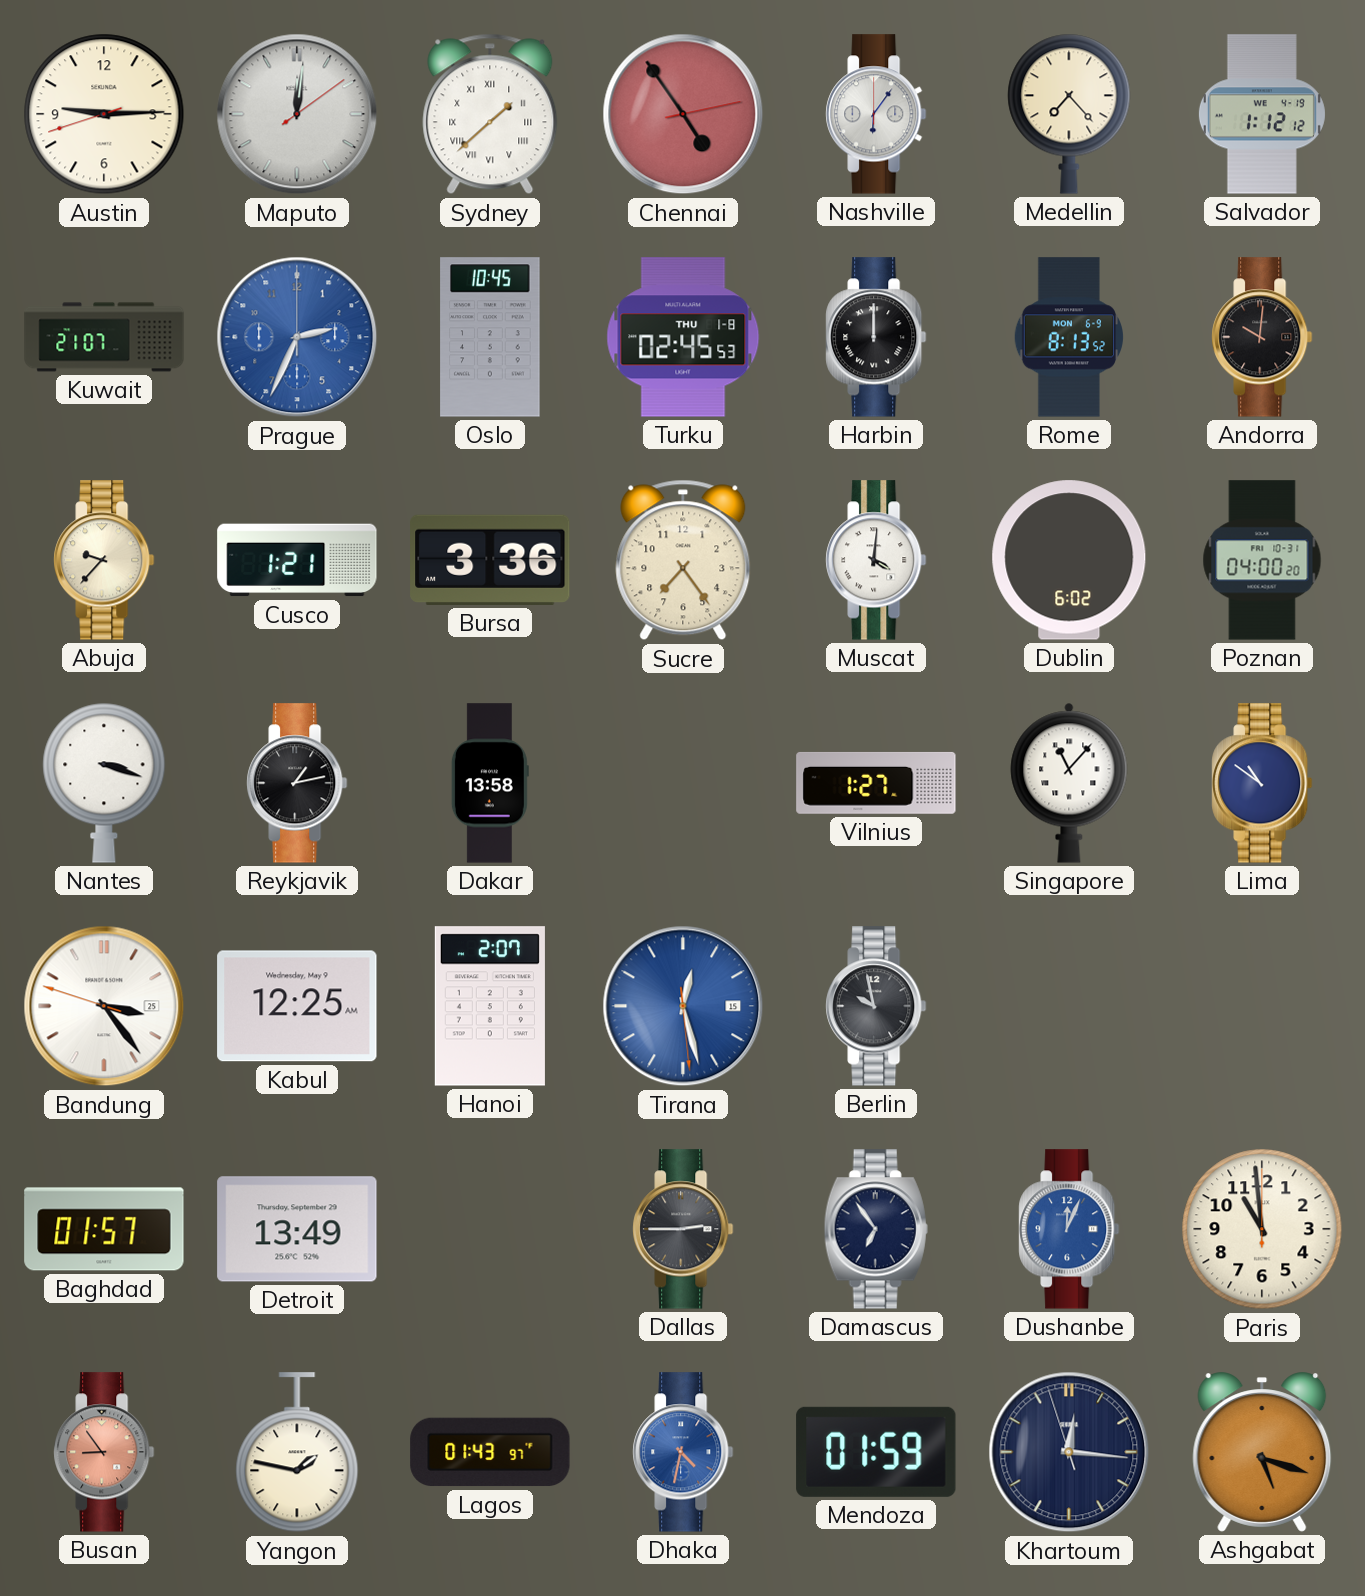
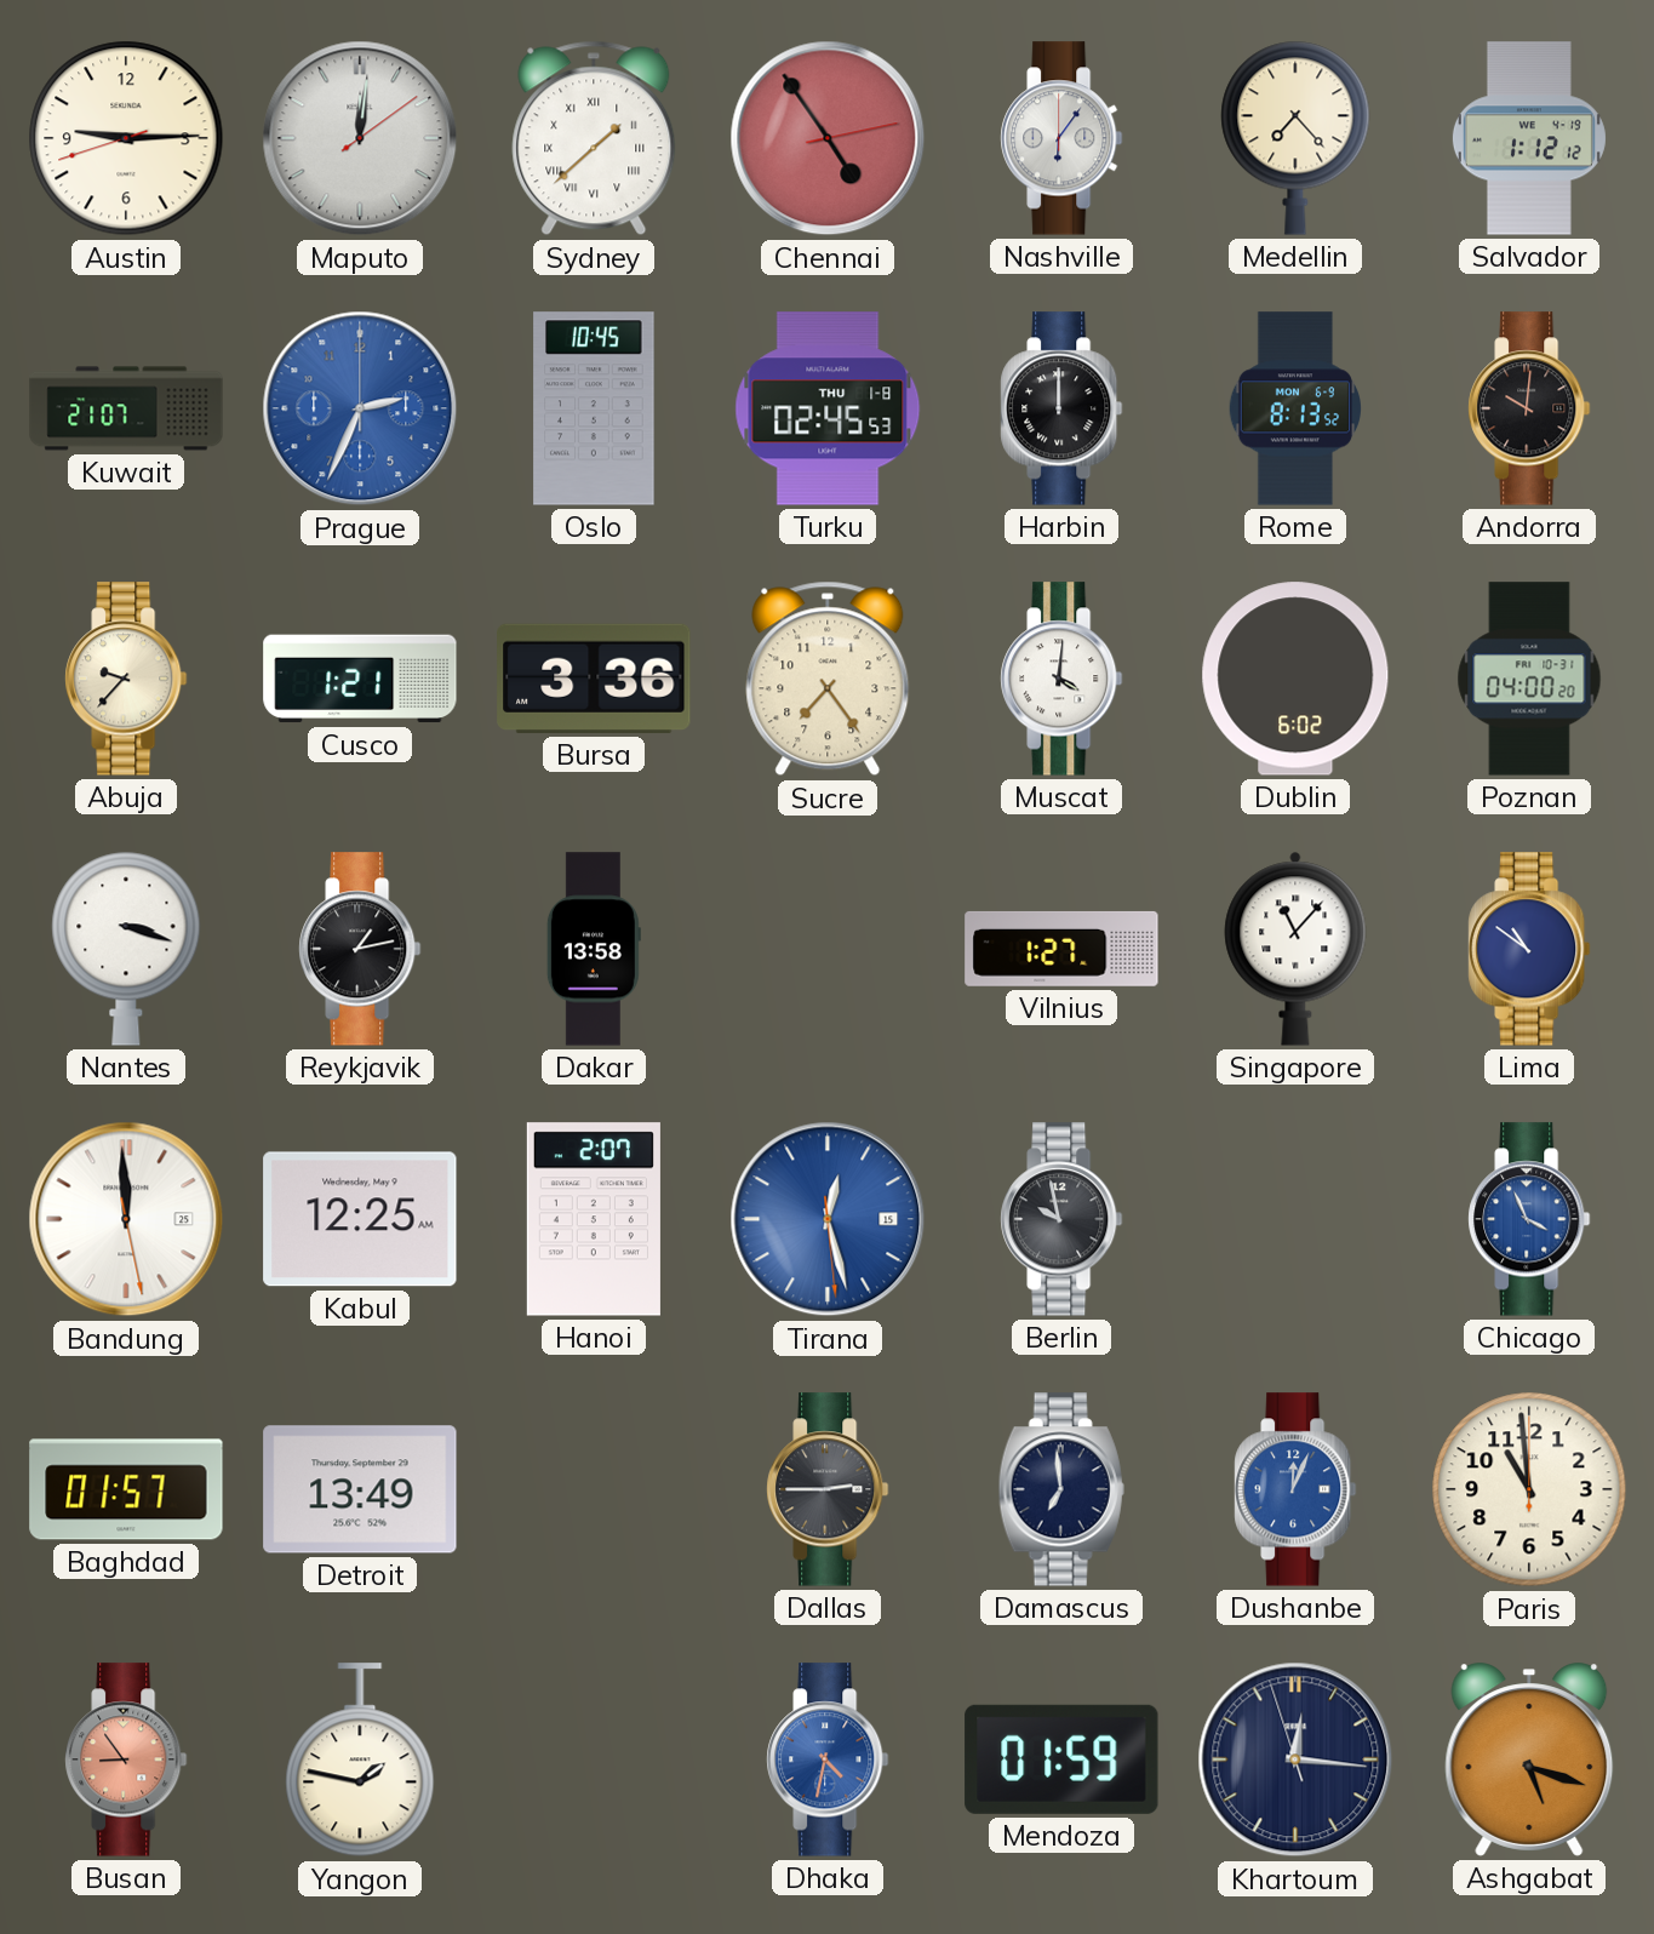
Bandung: 3:23 -> 11:59 (126, 1219)
Chicago: none -> 3:56 (1529, 1219)
Damascus: 6:54 -> 6:59 (1061, 1489)
Lagos: 01:43 -> none (490, 1452)
